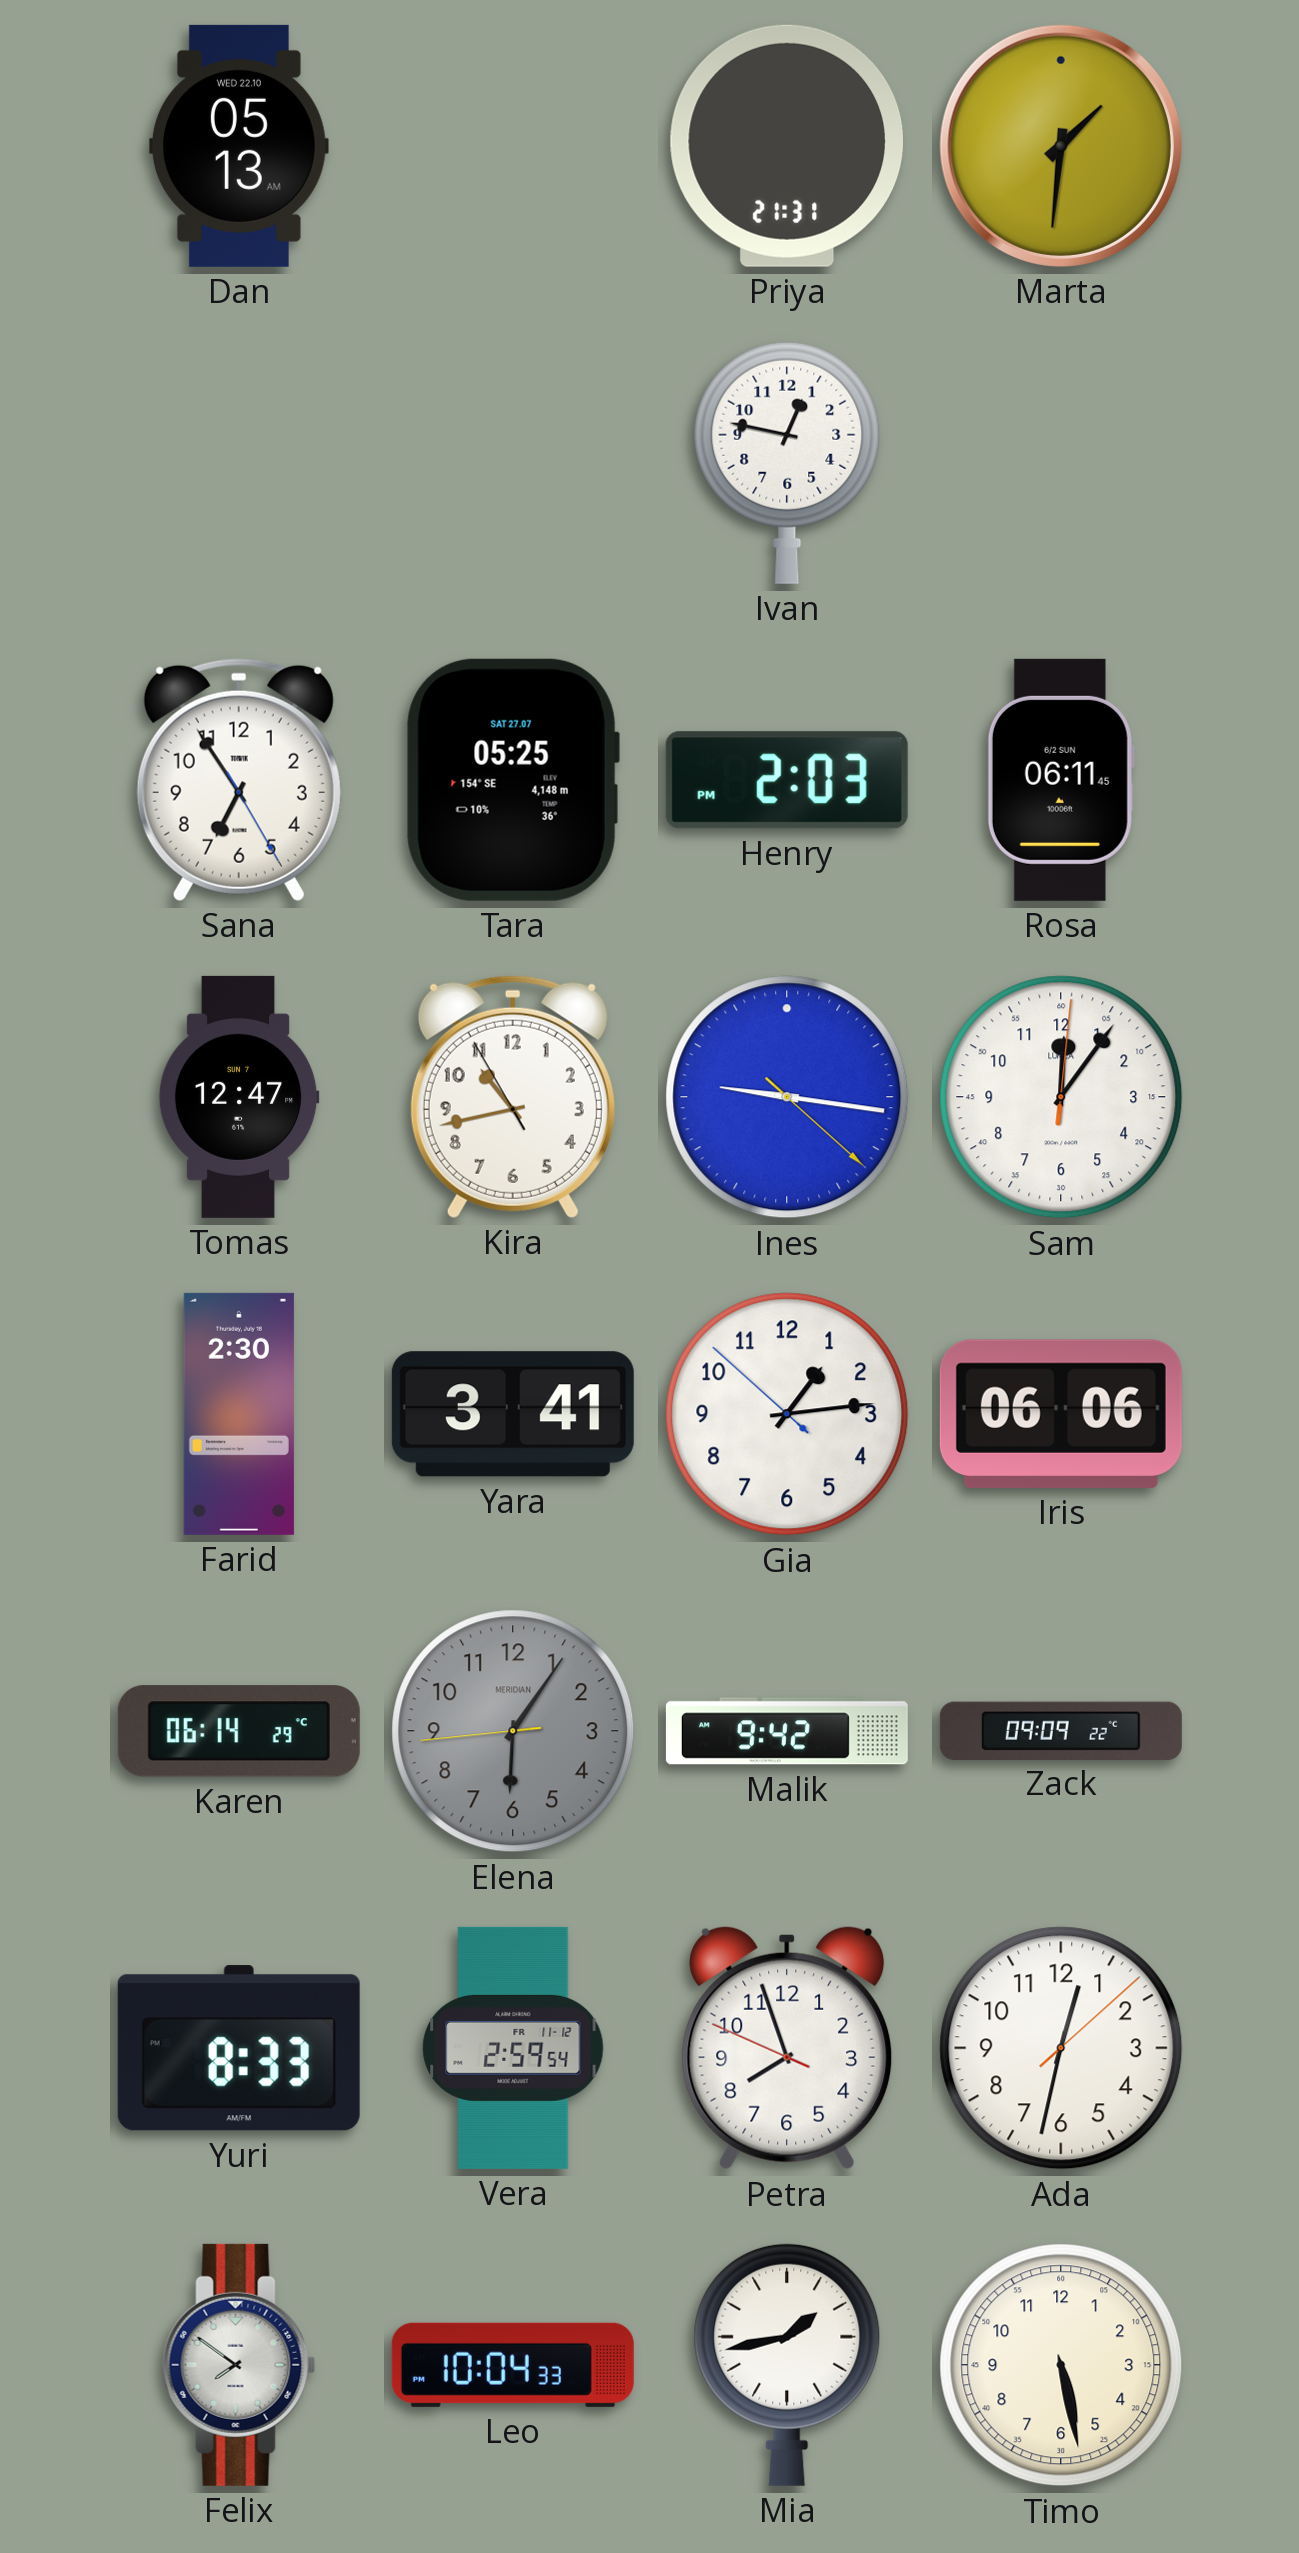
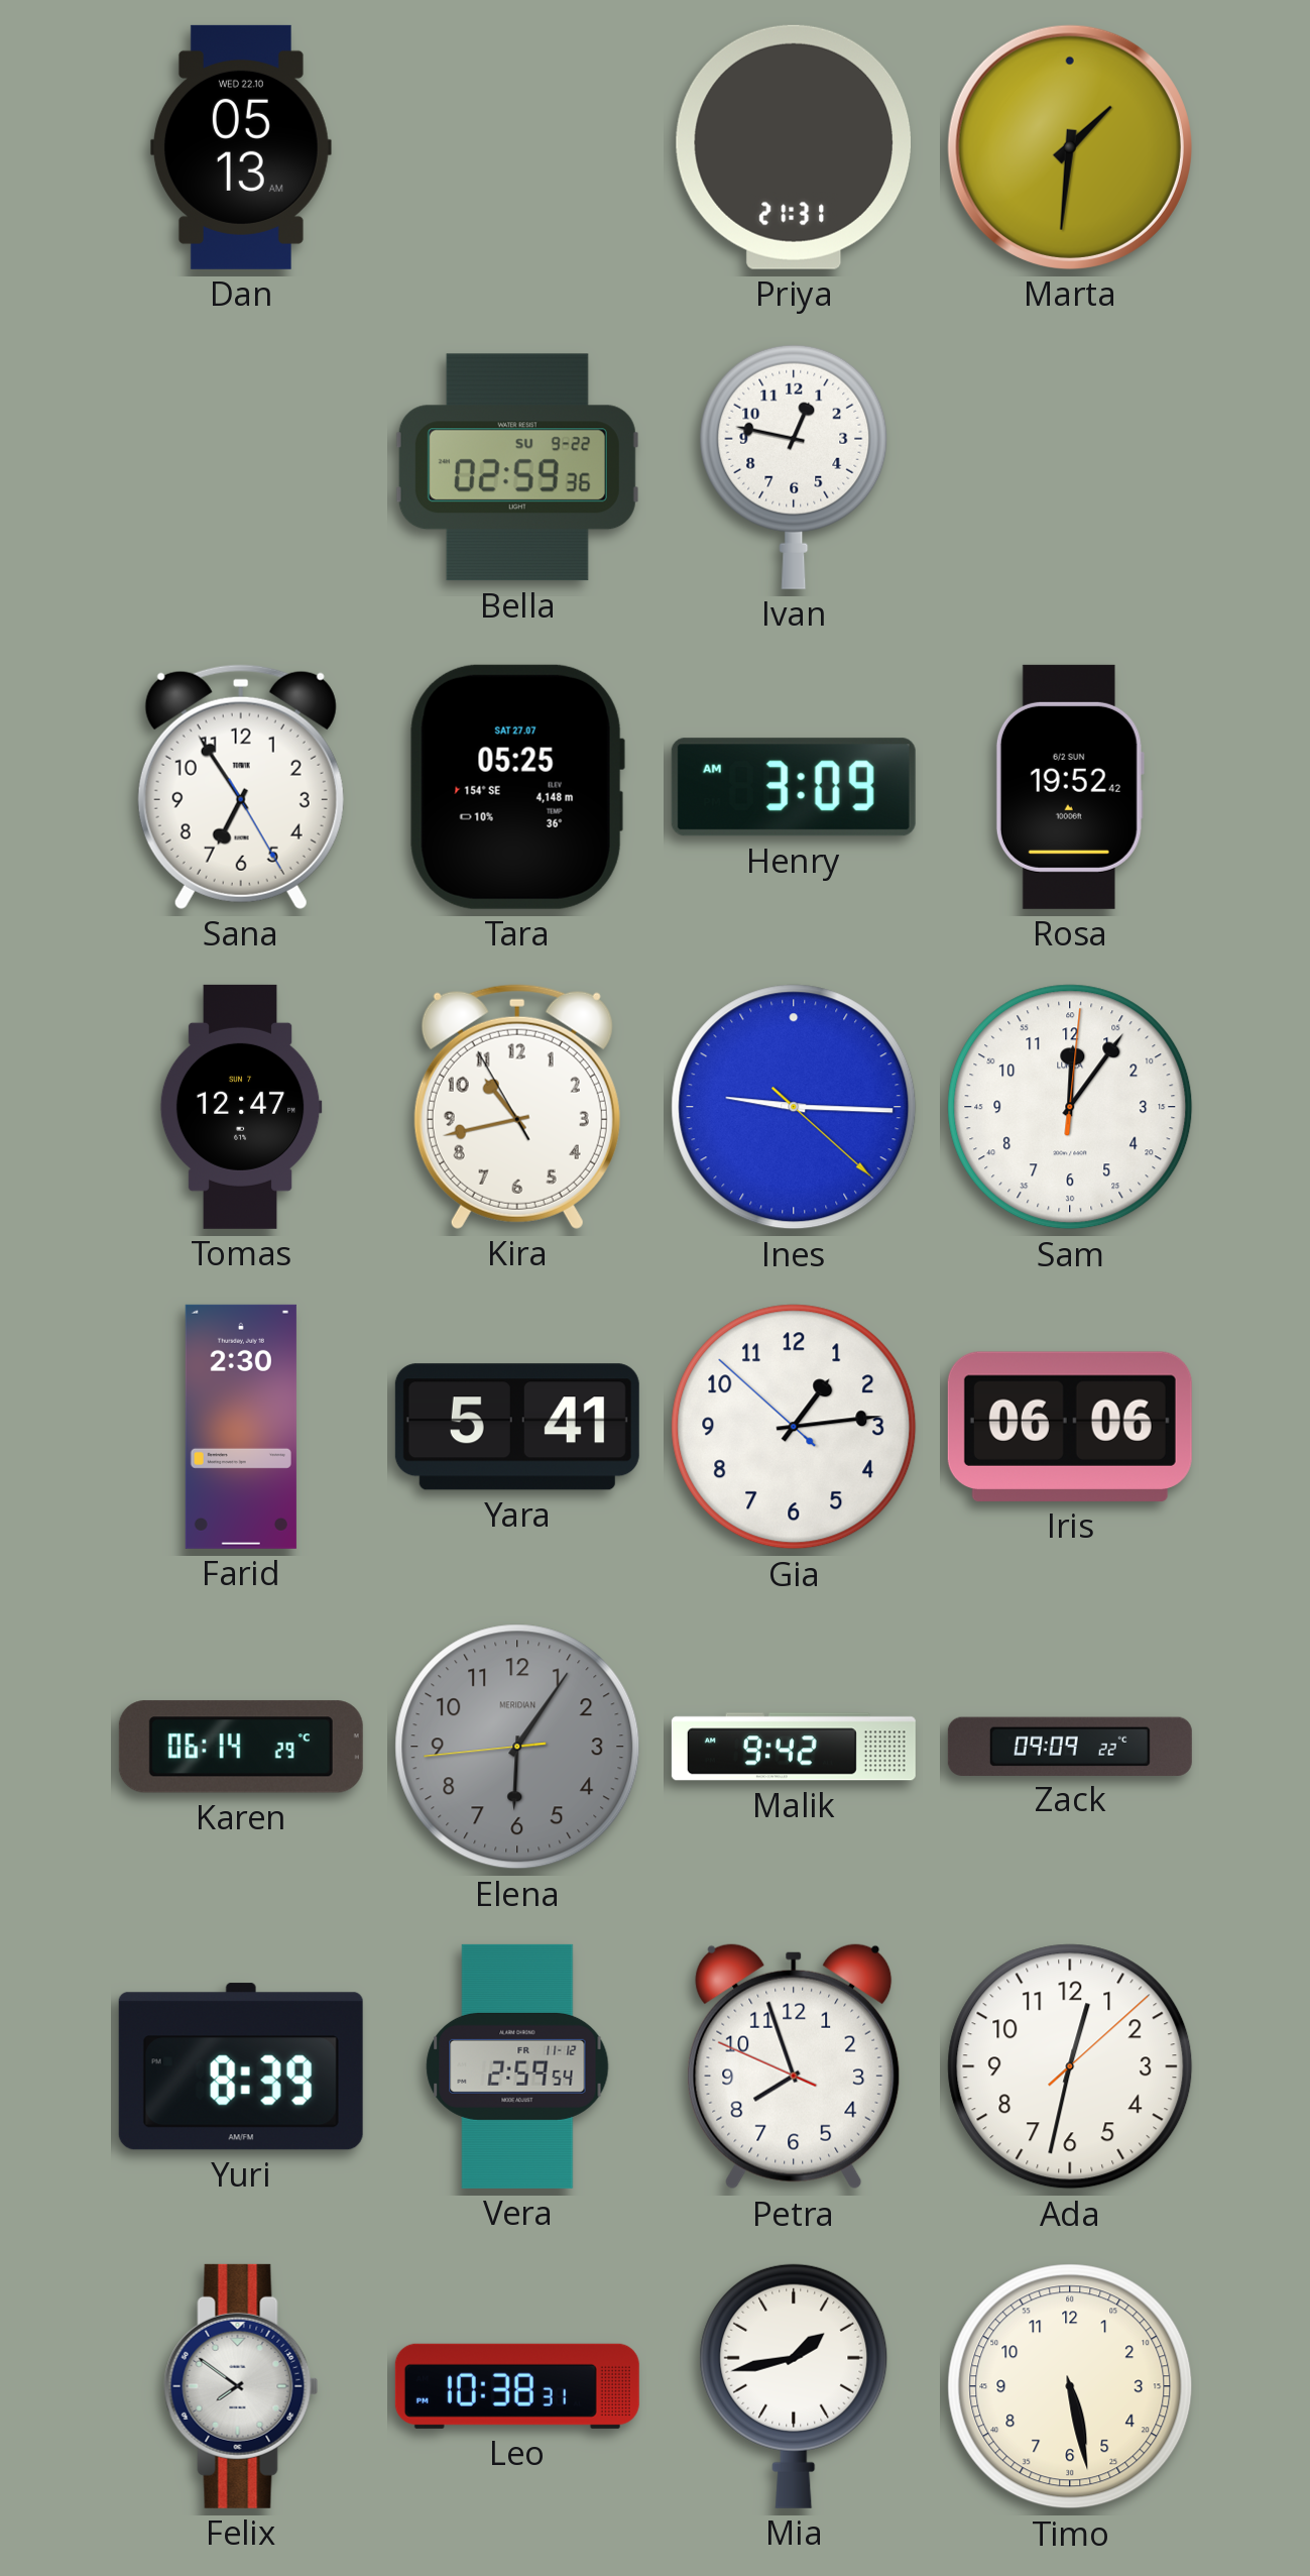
Bella: none -> 02:59 (517, 467)
Henry: 2:03 -> 3:09 (794, 787)
Rosa: 06:11 -> 19:52 (1070, 787)
Ines: 9:16 -> 9:15 (794, 1107)
Yara: 3:41 -> 5:41 (517, 1427)
Yuri: 8:33 -> 8:39 (241, 2066)
Leo: 10:04 -> 10:38 (517, 2386)
